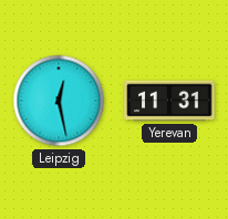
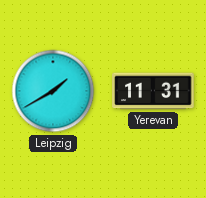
Leipzig: 12:28 -> 1:40 (53, 91)
